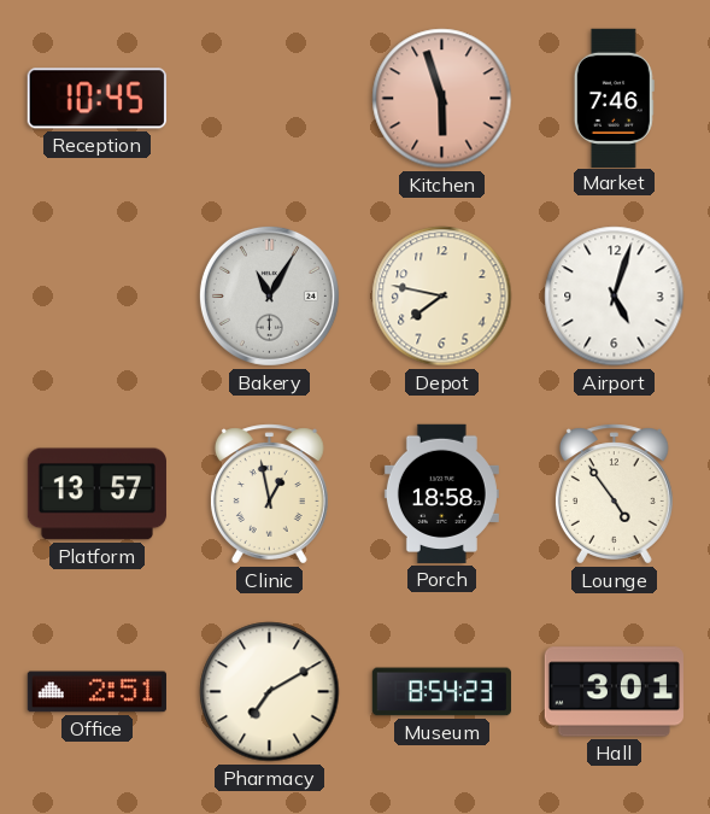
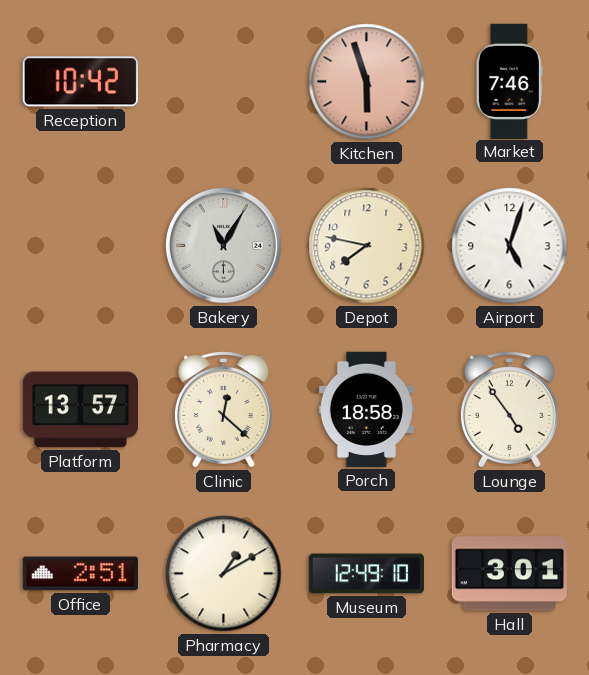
Reception: 10:45 -> 10:42 (80, 82)
Clinic: 12:58 -> 12:22 (223, 410)
Pharmacy: 7:10 -> 1:10 (224, 574)
Museum: 8:54 -> 12:49 (366, 574)
